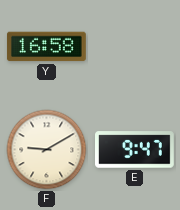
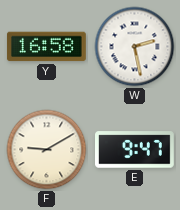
W: none -> 2:28 (135, 47)
